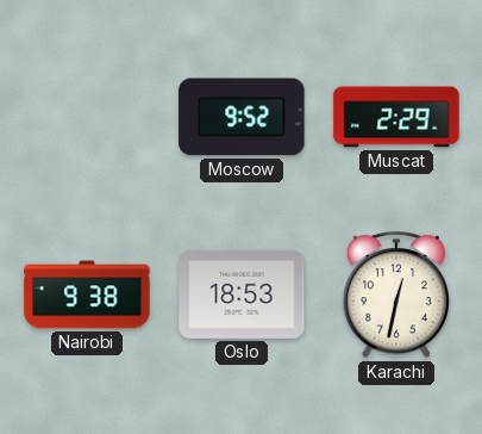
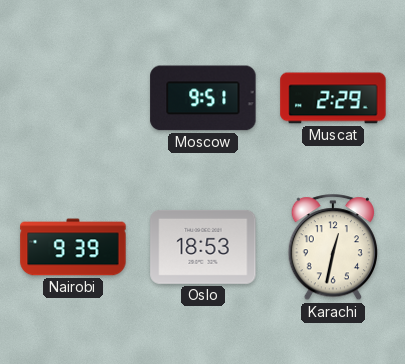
Moscow: 9:52 -> 9:51 (203, 98)
Nairobi: 9:38 -> 9:39 (73, 247)
